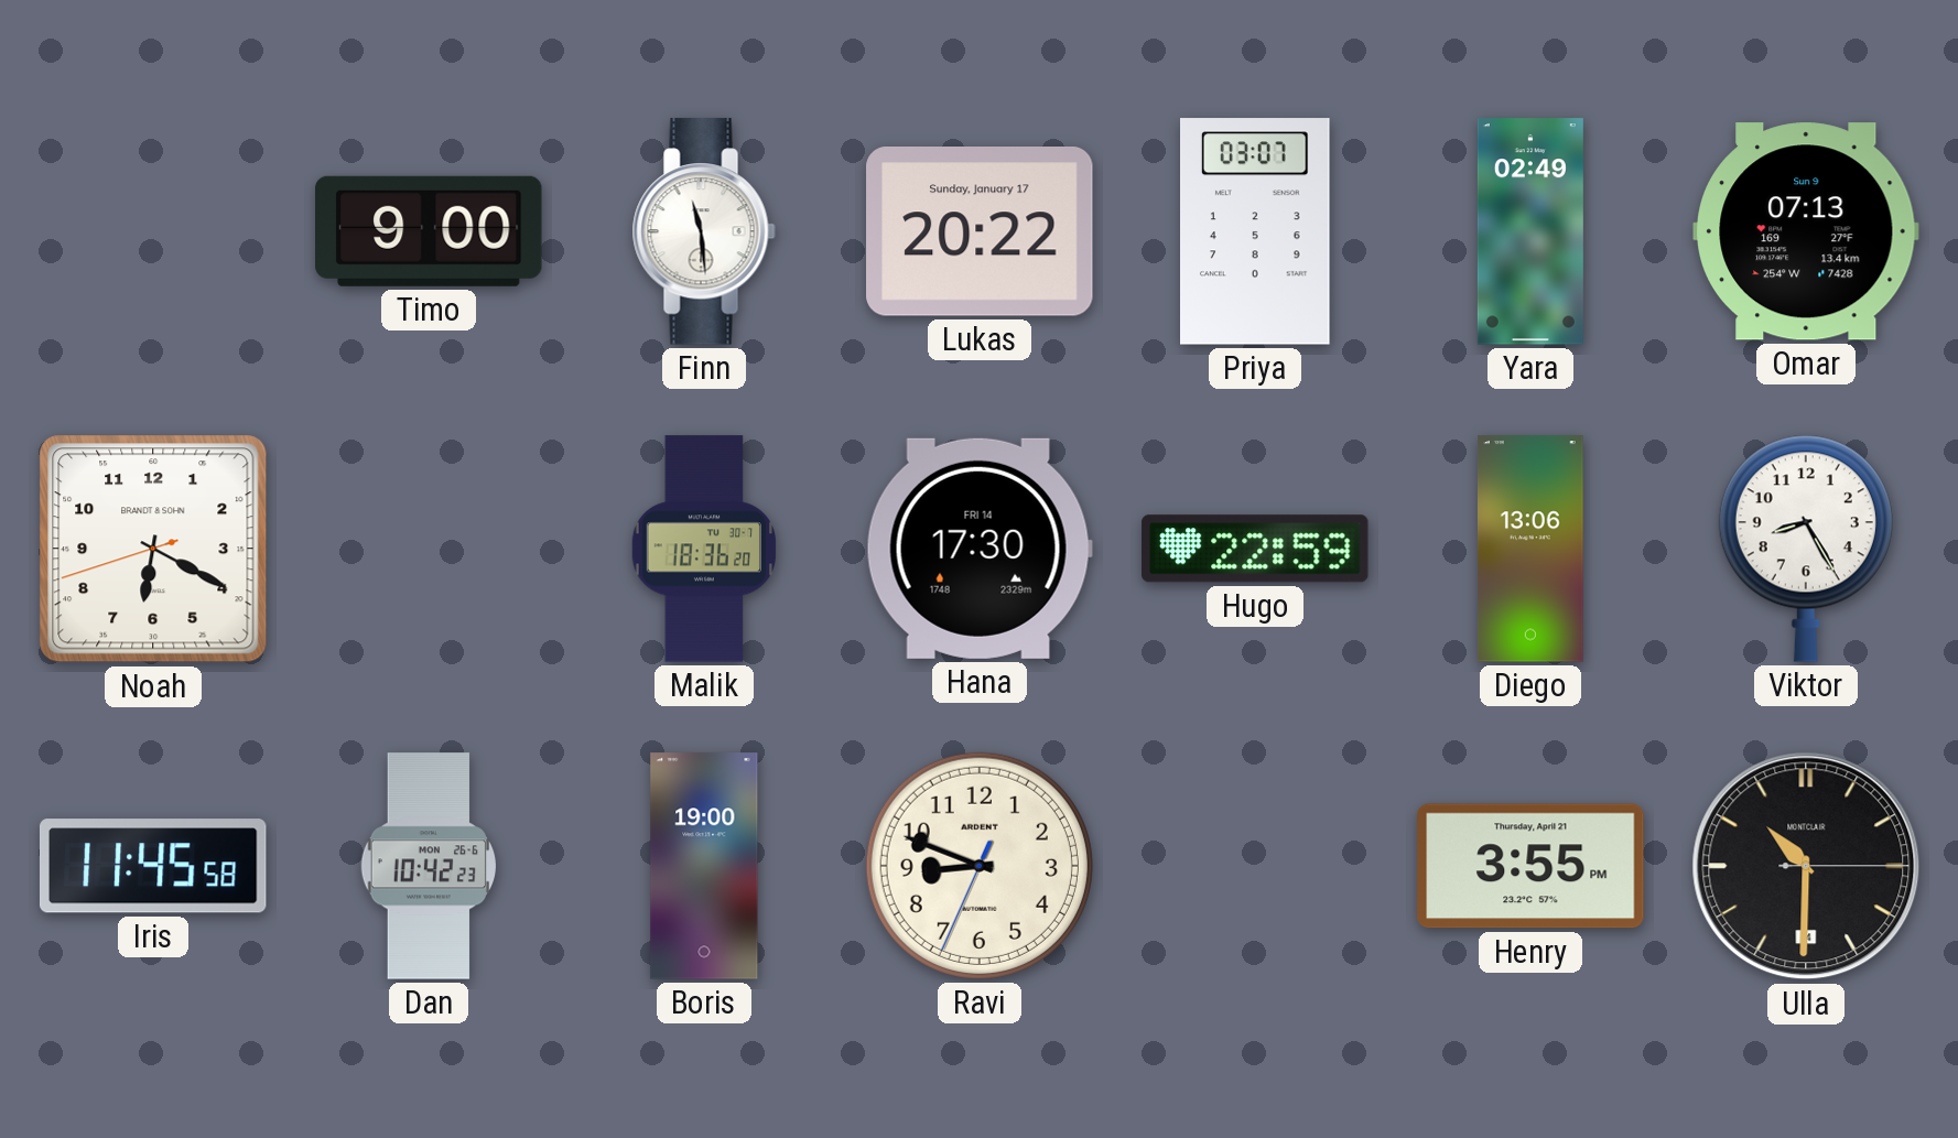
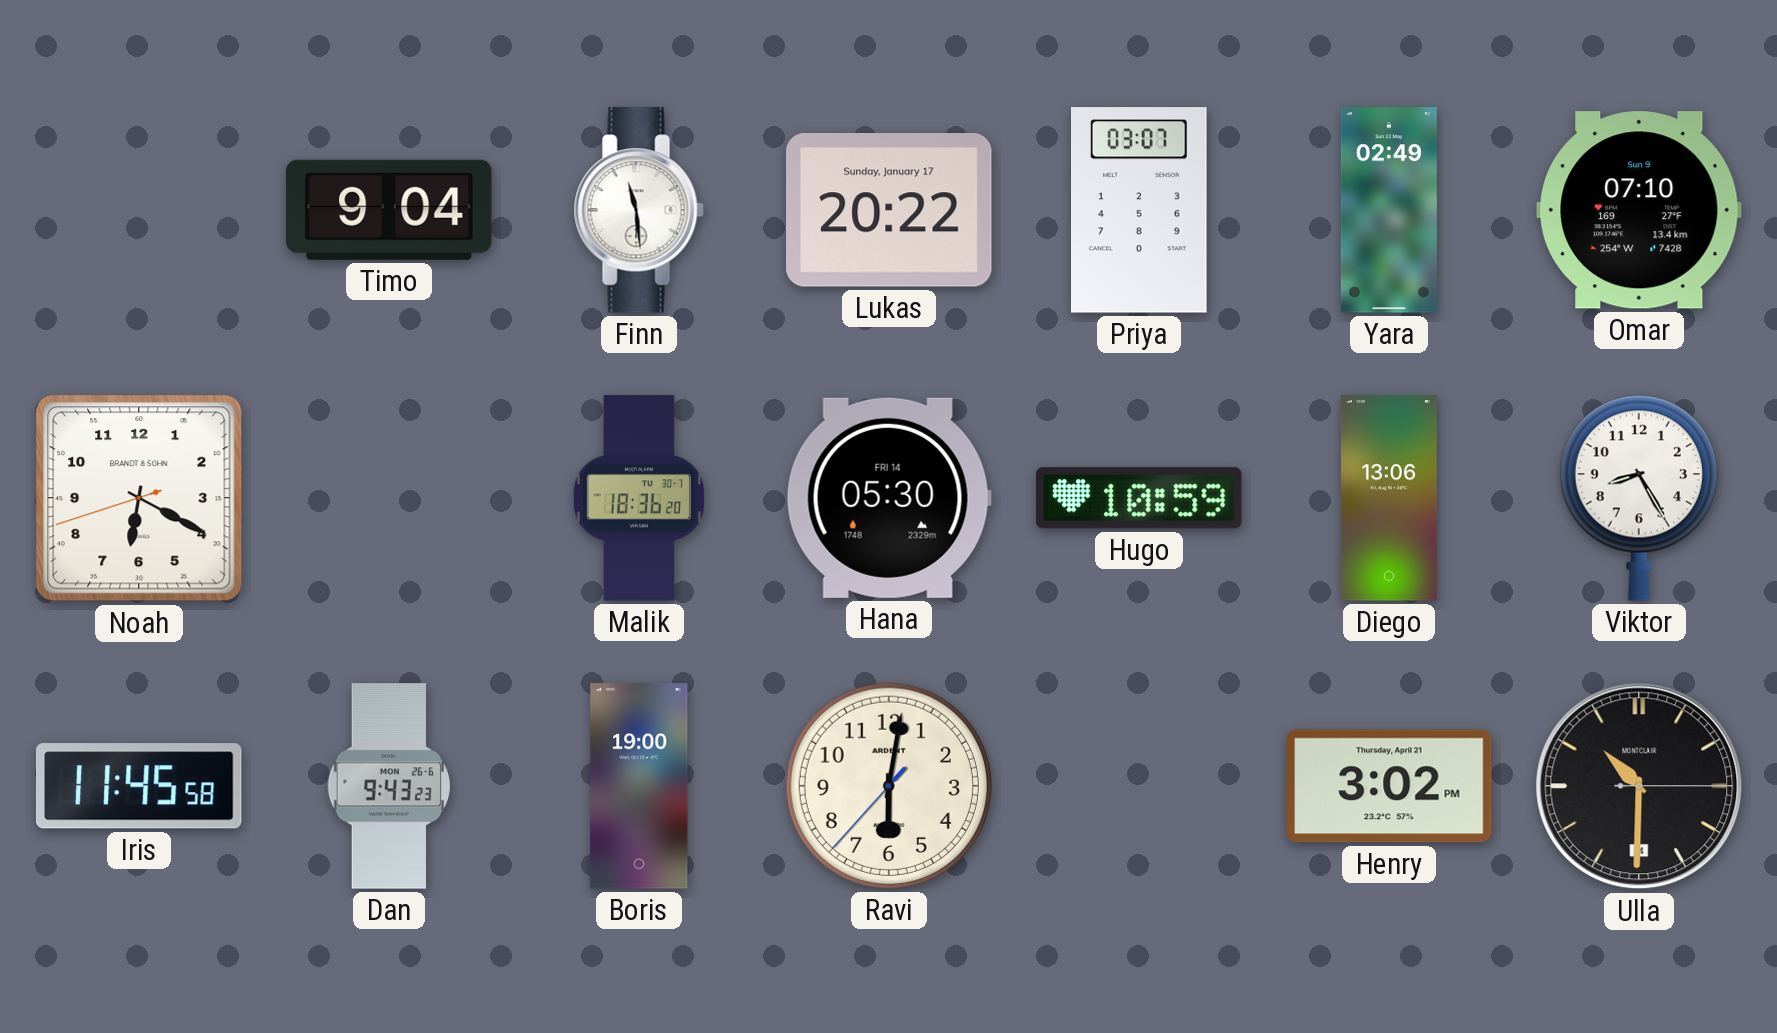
Timo: 9:00 -> 9:04 (390, 210)
Omar: 07:13 -> 07:10 (1640, 210)
Hana: 17:30 -> 05:30 (889, 498)
Hugo: 22:59 -> 10:59 (1140, 498)
Dan: 10:42 -> 9:43 (388, 786)
Ravi: 8:48 -> 6:01 (889, 786)
Henry: 3:55 -> 3:02 (1389, 786)
